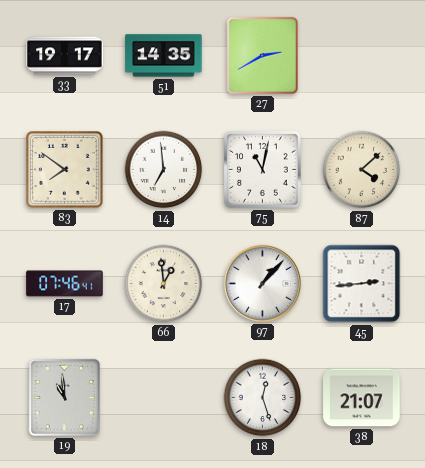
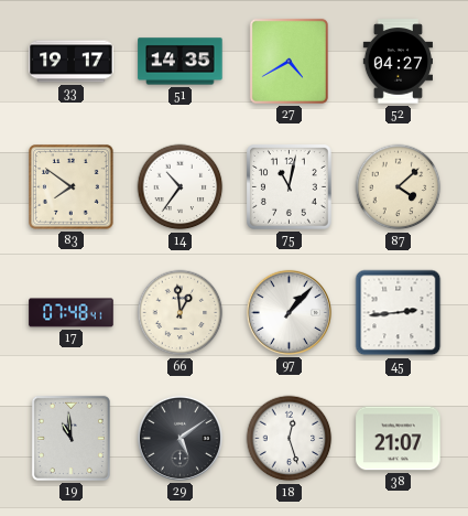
27: 2:40 -> 4:40 (289, 61)
52: none -> 04:27 (398, 62)
14: 6:59 -> 10:36 (181, 187)
17: 07:46 -> 07:48 (72, 313)
29: none -> 5:09 (179, 438)
